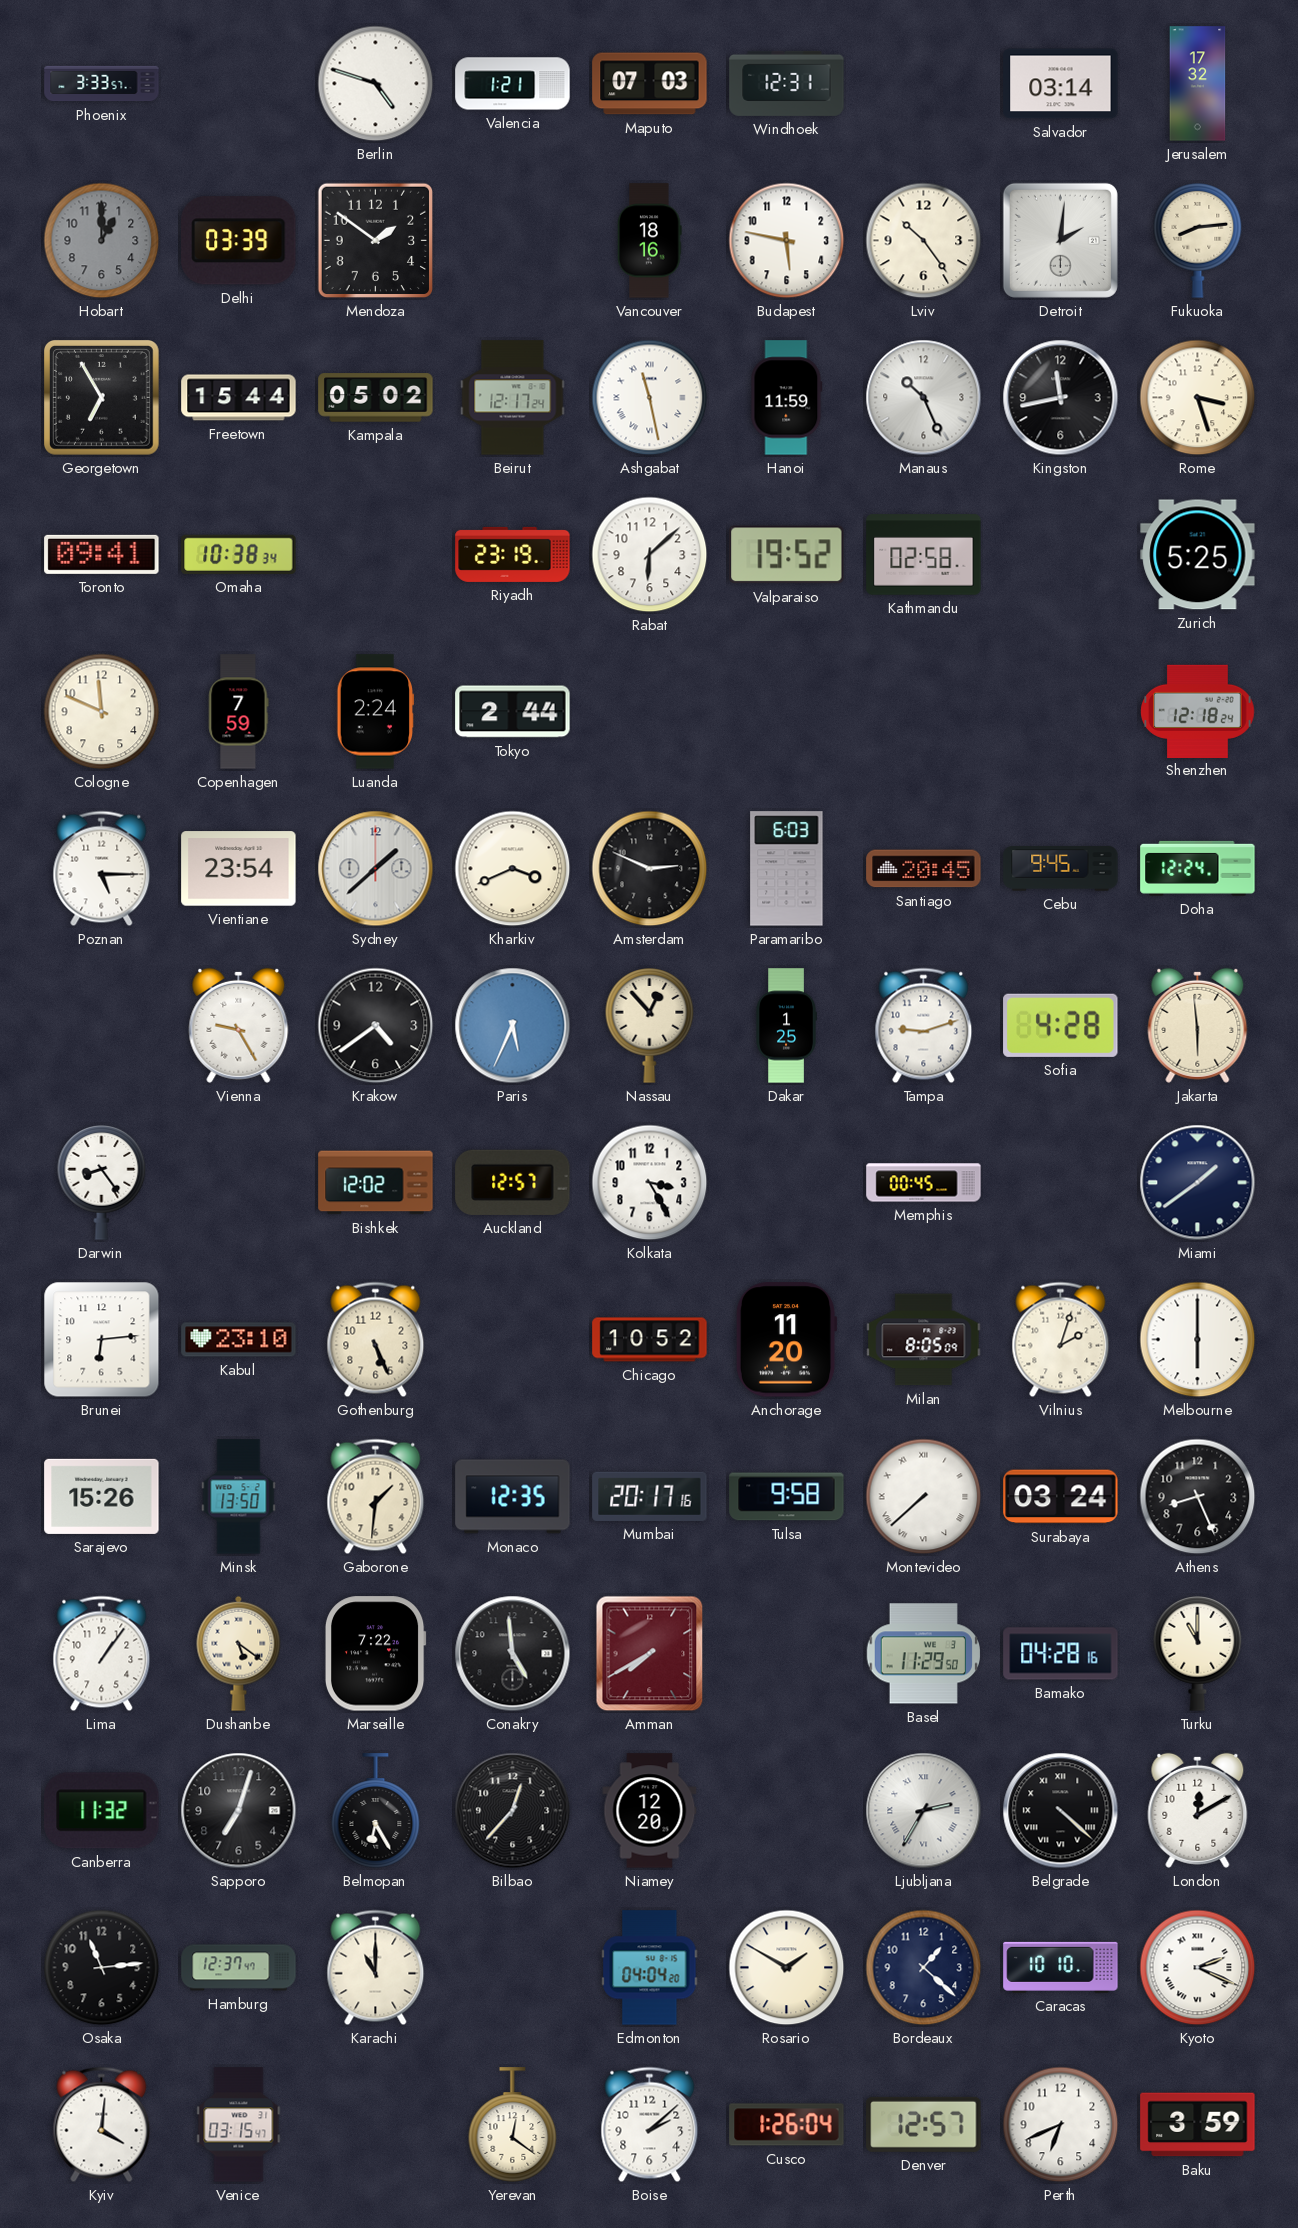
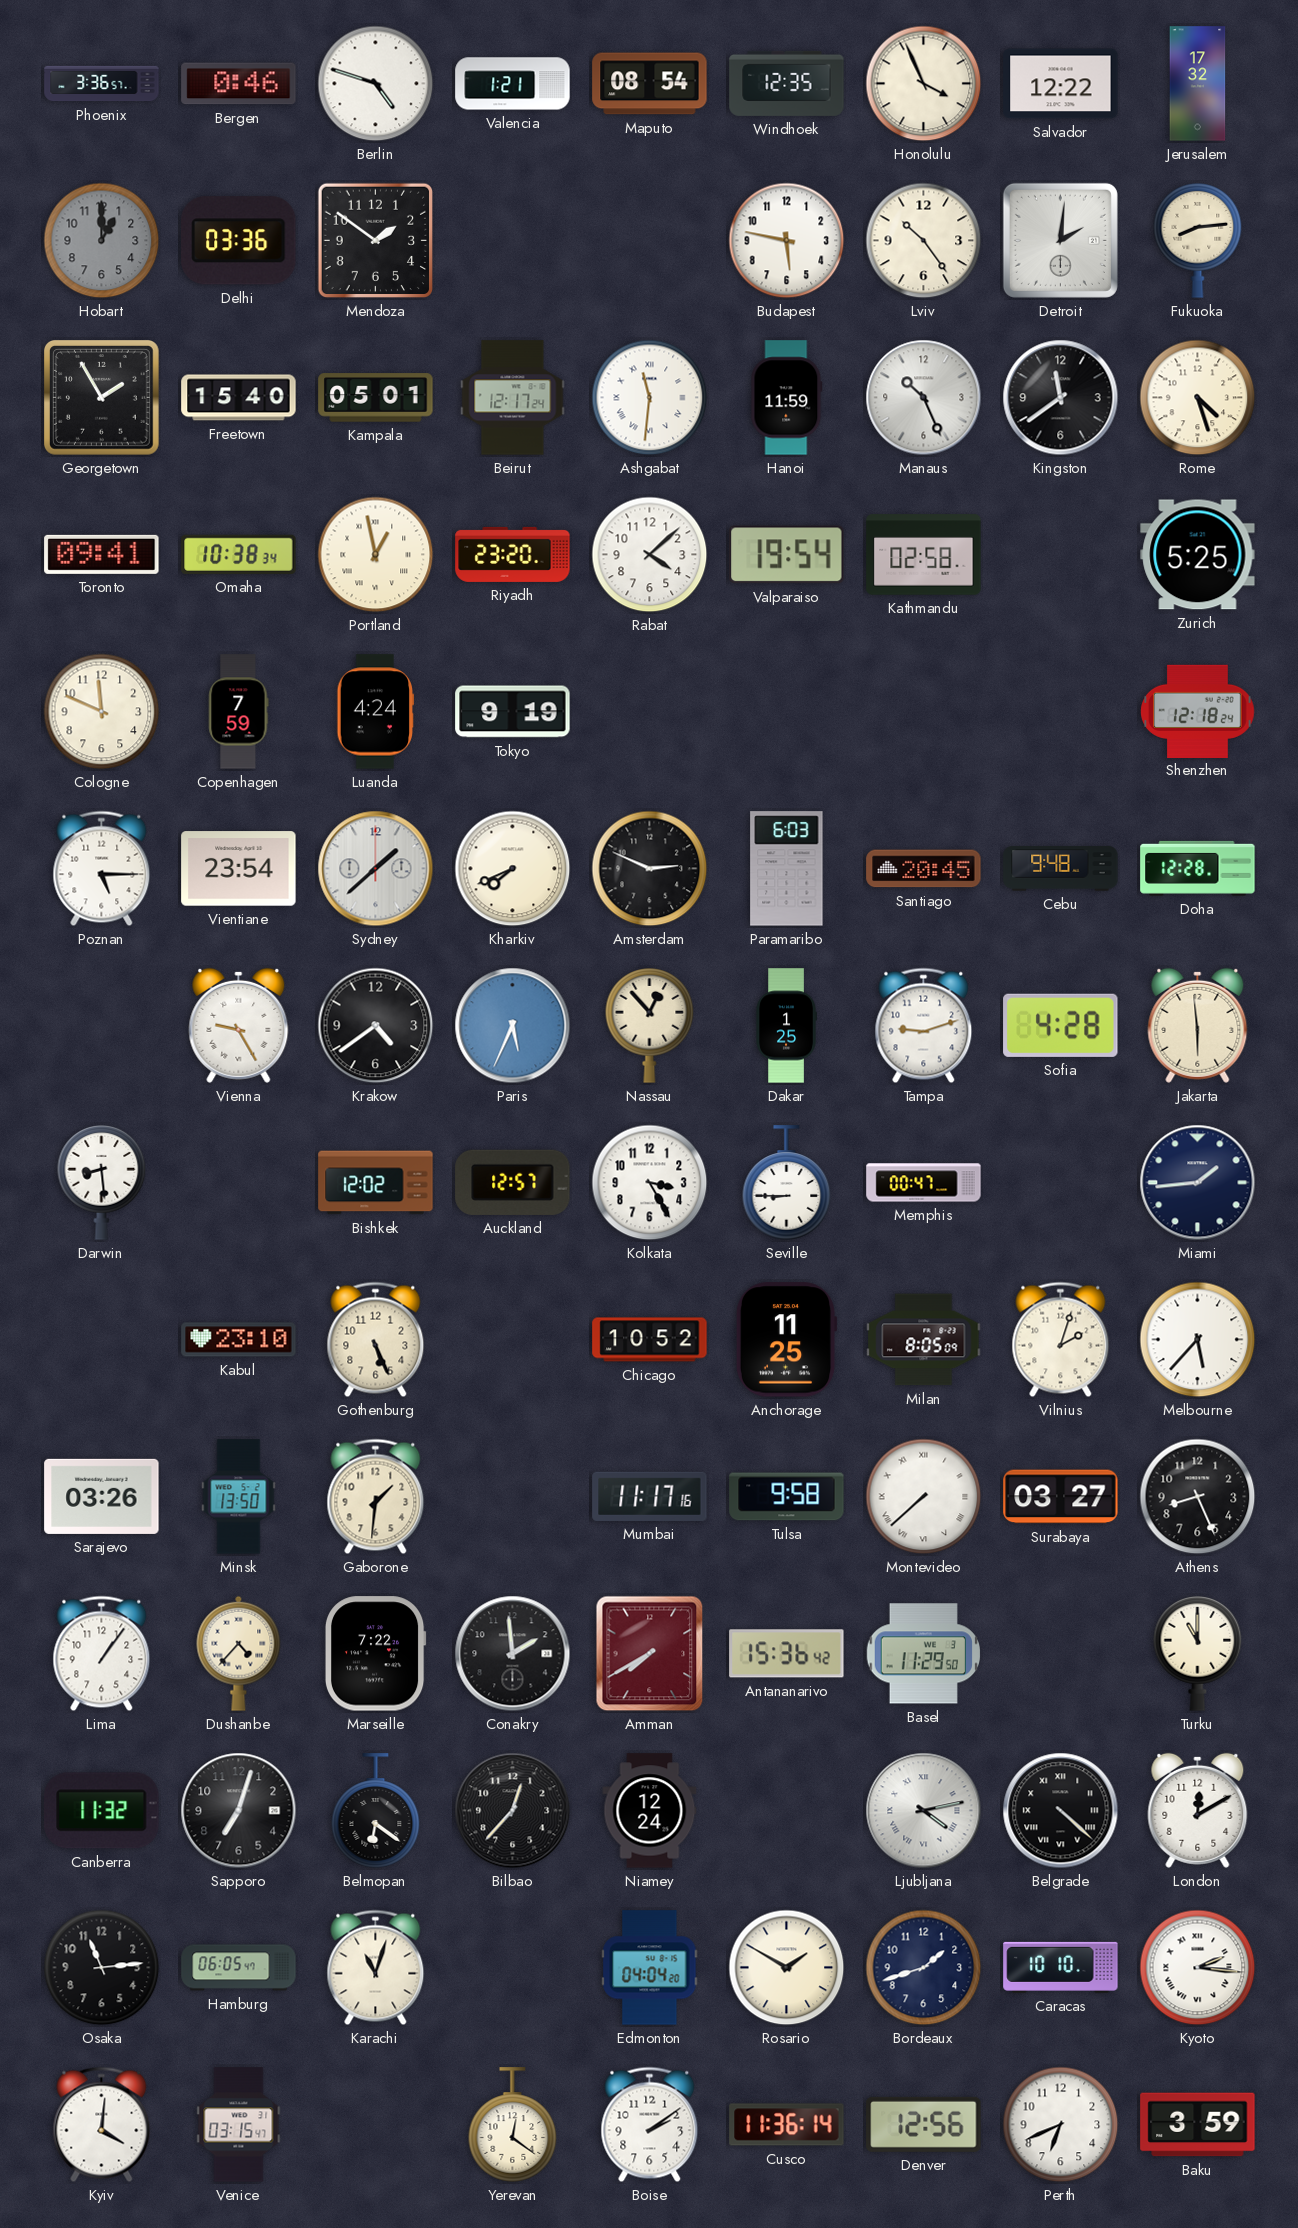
Phoenix: 3:33 -> 3:36 (102, 84)
Bergen: none -> 0:46 (239, 84)
Maputo: 07:03 -> 08:54 (650, 84)
Windhoek: 12:31 -> 12:35 (787, 83)
Honolulu: none -> 3:56 (924, 84)
Salvador: 03:14 -> 12:22 (1061, 84)
Delhi: 03:39 -> 03:36 (239, 241)
Vancouver: 18:16 -> none (650, 241)
Georgetown: 6:55 -> 1:55 (102, 398)
Freetown: 15:44 -> 15:40 (239, 398)
Kampala: 05:02 -> 05:01 (376, 398)
Ashgabat: 11:28 -> 11:31 (650, 398)
Kingston: 11:43 -> 11:39 (1061, 398)
Rome: 3:27 -> 4:27 (1198, 398)
Portland: none -> 12:58 (376, 555)
Riyadh: 23:19 -> 23:20 (513, 554)
Rabat: 6:08 -> 4:08 (650, 555)
Valparaiso: 19:52 -> 19:54 (787, 555)
Luanda: 2:24 -> 4:24 (376, 712)
Tokyo: 2:44 -> 9:19 (513, 712)
Kharkiv: 3:41 -> 7:41 (513, 869)
Cebu: 9:45 -> 9:48 (1061, 869)
Doha: 12:24 -> 12:28 (1198, 868)
Darwin: 8:24 -> 8:29 (102, 1183)
Seville: none -> 8:45 (787, 1183)
Memphis: 00:45 -> 00:47 (924, 1183)
Miami: 1:39 -> 1:44 (1198, 1183)
Brunei: 6:14 -> none (102, 1340)
Anchorage: 11:20 -> 11:25 (786, 1340)
Melbourne: 6:00 -> 5:37 (1198, 1340)
Sarajevo: 15:26 -> 03:26 (102, 1496)
Monaco: 12:35 -> none (513, 1497)
Mumbai: 20:17 -> 11:17 (650, 1496)
Surabaya: 03:24 -> 03:27 (1061, 1497)
Dushanbe: 5:21 -> 4:37 (239, 1653)
Conakry: 4:59 -> 1:59 (513, 1654)
Antananarivo: none -> 15:36 (787, 1654)
Bamako: 04:28 -> none (1061, 1654)
Belmopan: 6:25 -> 6:21 (376, 1811)
Niamey: 12:20 -> 12:24 (650, 1811)
Ljubljana: 2:35 -> 4:13 (924, 1811)
Hamburg: 12:37 -> 06:05 (239, 1968)
Karachi: 11:00 -> 11:03 (376, 1968)
Bordeaux: 1:22 -> 1:42 (924, 1968)
Kyoto: 2:19 -> 2:16 (1198, 1968)
Boise: 2:08 -> 2:09 (650, 2125)
Cusco: 1:26 -> 11:36 (787, 2125)
Denver: 12:57 -> 12:56 (924, 2124)
